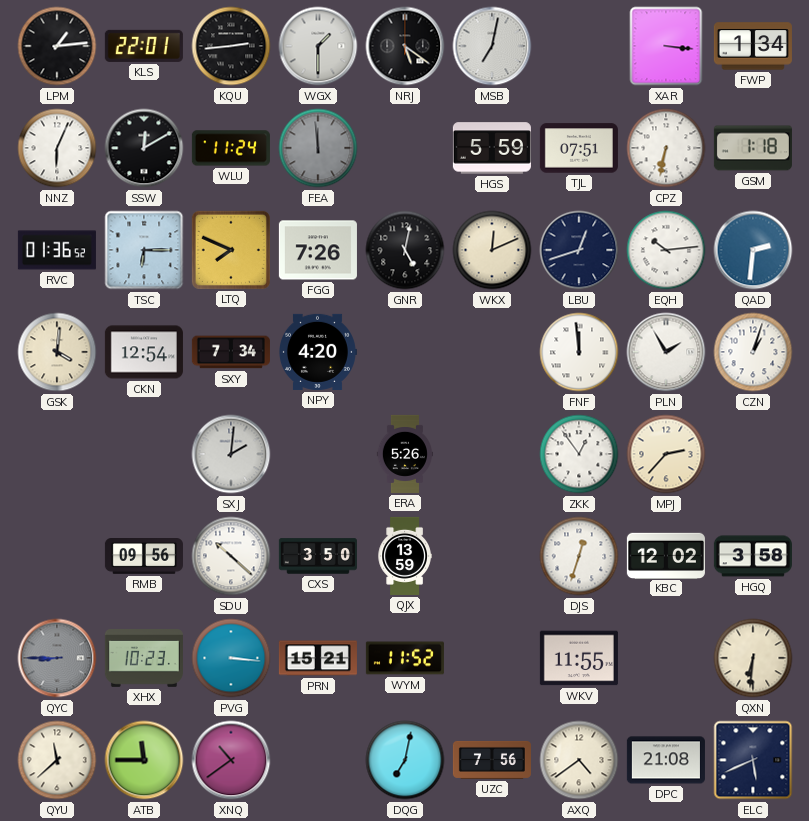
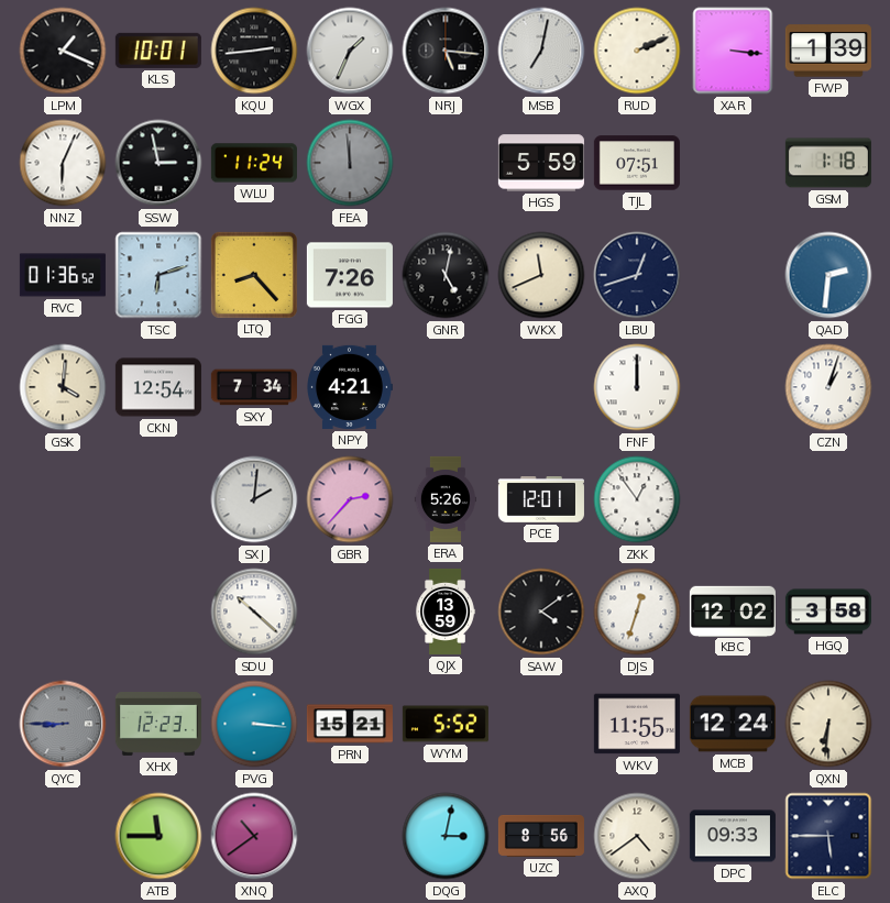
LPM: 1:14 -> 1:19 (63, 51)
KLS: 22:01 -> 10:01 (158, 51)
WGX: 1:30 -> 1:34 (350, 51)
NRJ: 5:21 -> 5:16 (446, 51)
RUD: none -> 2:11 (637, 51)
FWP: 1:34 -> 1:39 (828, 51)
SSW: 12:10 -> 2:58 (158, 163)
CPZ: 6:32 -> none (666, 148)
TSC: 6:15 -> 6:12 (158, 275)
LTQ: 7:49 -> 8:23 (254, 275)
WKX: 12:11 -> 11:41 (541, 275)
EQH: 10:14 -> none (666, 250)
NPY: 4:20 -> 4:21 (350, 387)
FNF: 11:59 -> 12:00 (637, 387)
PLN: 1:55 -> none (666, 352)
GBR: none -> 2:37 (350, 499)
PCE: none -> 12:01 (541, 500)
MPJ: 2:37 -> none (666, 454)
RMB: 09:56 -> none (144, 557)
CXS: 3:50 -> none (318, 556)
SAW: none -> 4:09 (541, 612)
XHX: 10:23 -> 12:23 (158, 725)
WYM: 11:52 -> 5:52 (446, 724)
MCB: none -> 12:24 (733, 724)
QYU: 11:38 -> none (57, 760)
DQG: 7:02 -> 3:02 (446, 836)
UZC: 7:56 -> 8:56 (541, 836)
DPC: 21:08 -> 09:33 (733, 836)
ELC: 5:41 -> 5:45 (828, 836)
